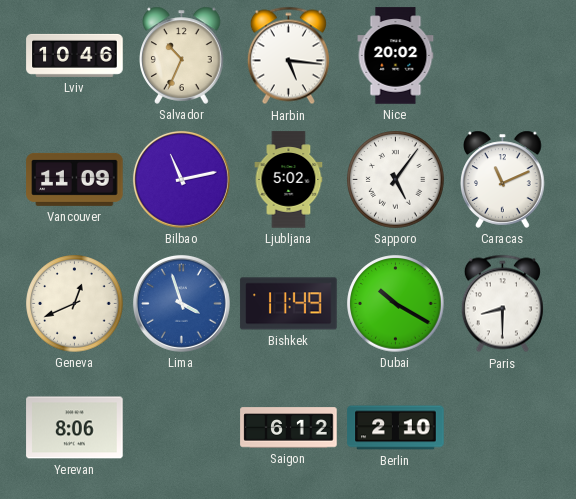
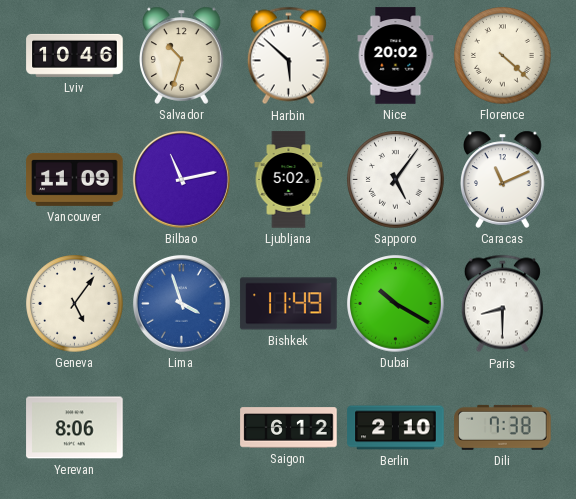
Salvador: 10:34 -> 10:33 (182, 55)
Harbin: 5:16 -> 5:52 (288, 56)
Florence: none -> 4:22 (503, 56)
Geneva: 12:41 -> 5:06 (75, 304)
Dili: none -> 7:38 (503, 427)
